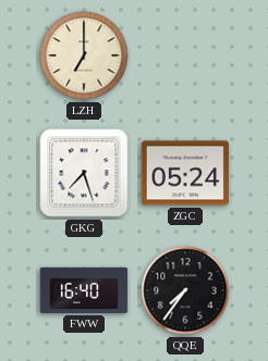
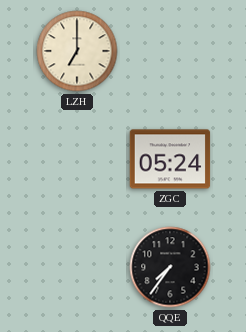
GKG: 7:27 -> none (84, 173)
FWW: 16:40 -> none (84, 290)
